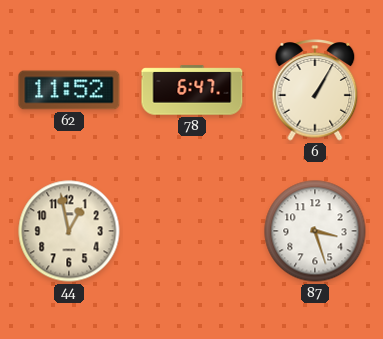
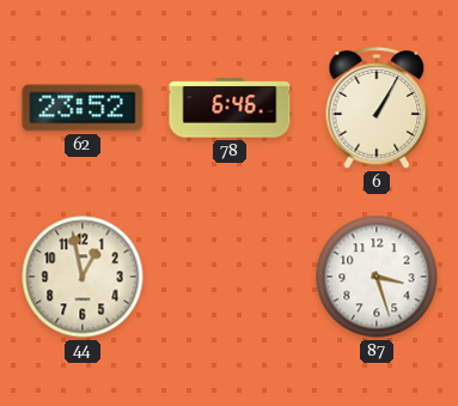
62: 11:52 -> 23:52 (83, 108)
78: 6:47 -> 6:46 (230, 108)
